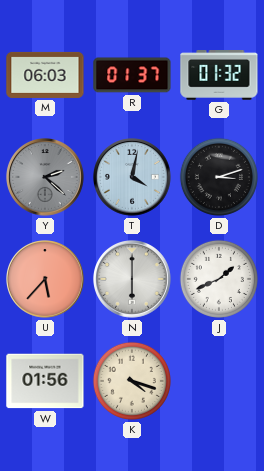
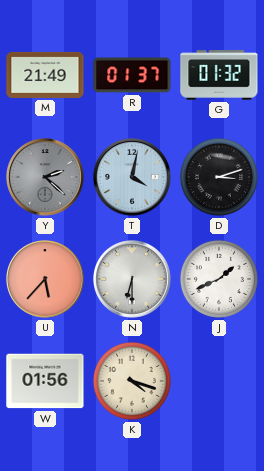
M: 06:03 -> 21:49 (45, 75)
N: 6:00 -> 6:30 (133, 280)
